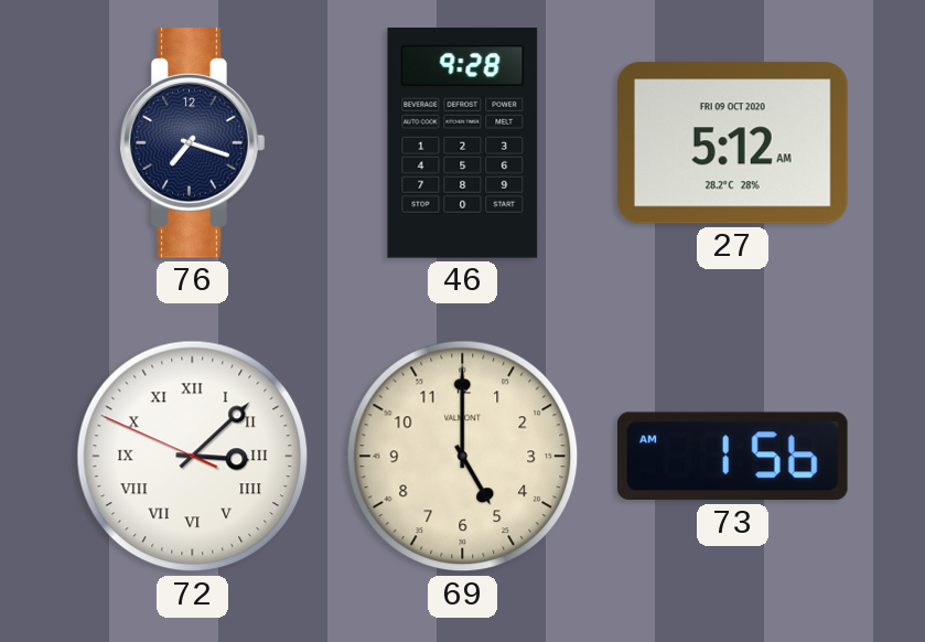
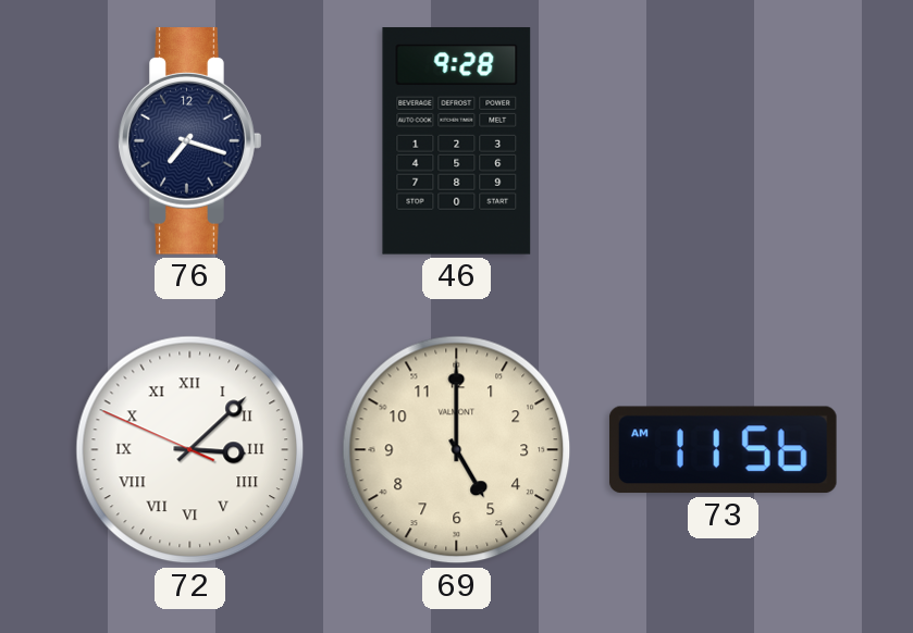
27: 5:12 -> none (732, 143)
73: 1:56 -> 11:56 (723, 450)
